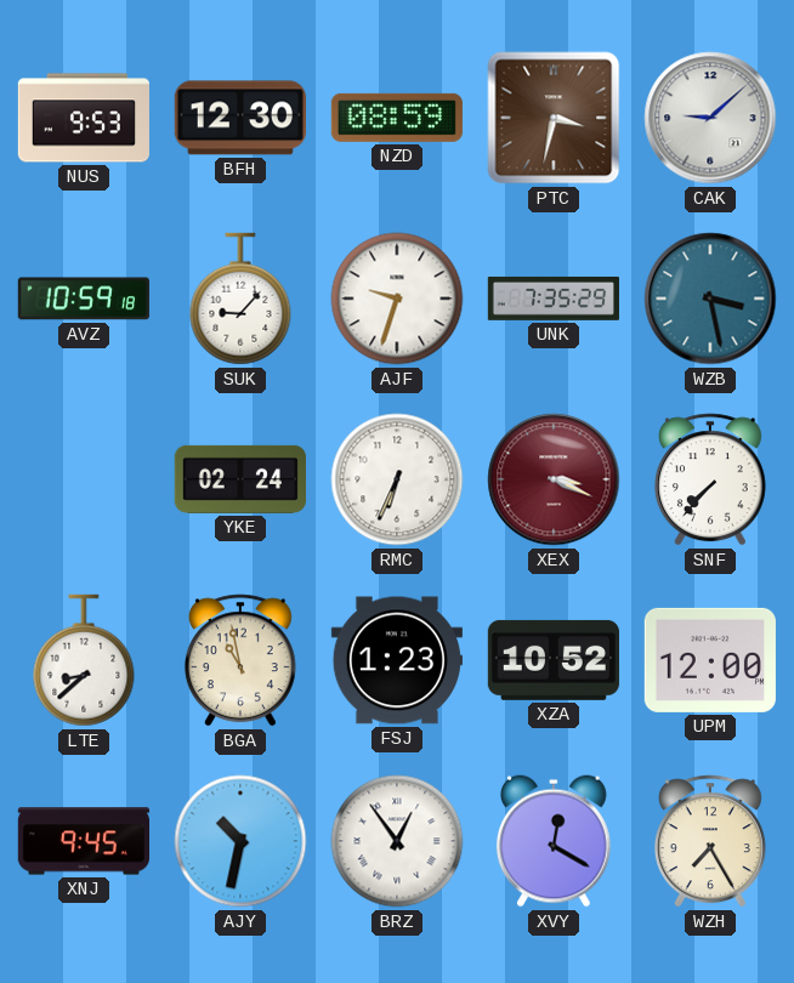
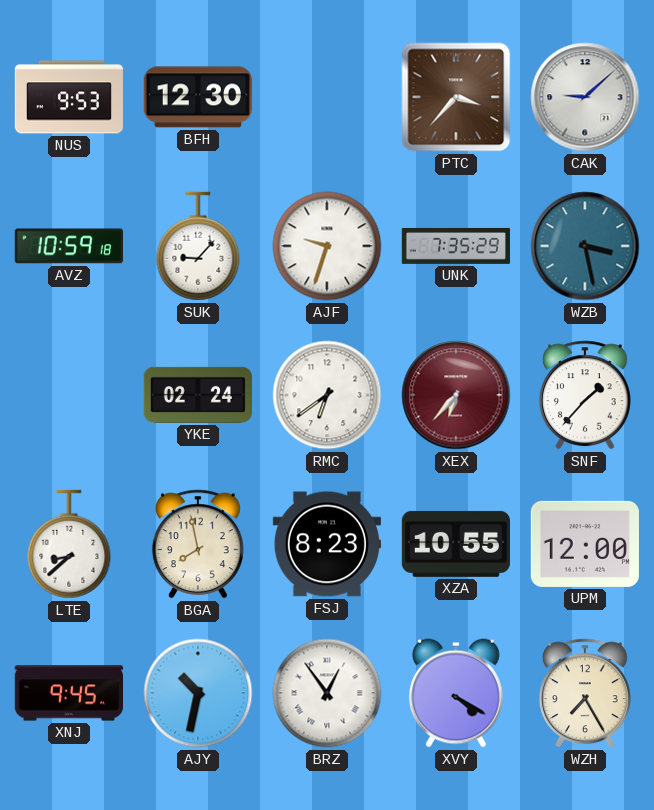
NZD: 08:59 -> none (397, 118)
PTC: 3:32 -> 3:37 (456, 97)
RMC: 6:34 -> 6:39 (327, 395)
XEX: 3:19 -> 6:37 (456, 395)
SNF: 7:37 -> 1:37 (585, 395)
BGA: 10:58 -> 7:58 (198, 544)
FSJ: 1:23 -> 8:23 (327, 544)
XZA: 10:52 -> 10:55 (456, 544)
XVY: 12:20 -> 4:20 (456, 693)
